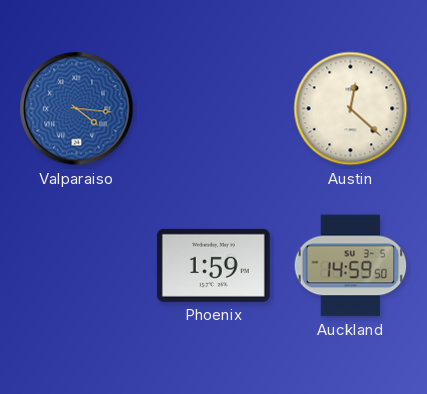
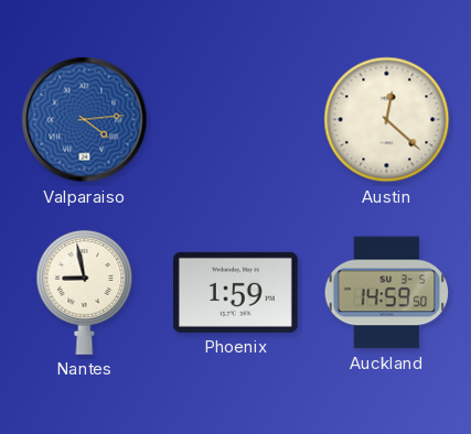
Valparaiso: 4:16 -> 4:14 (85, 120)
Nantes: none -> 8:58 (85, 292)
